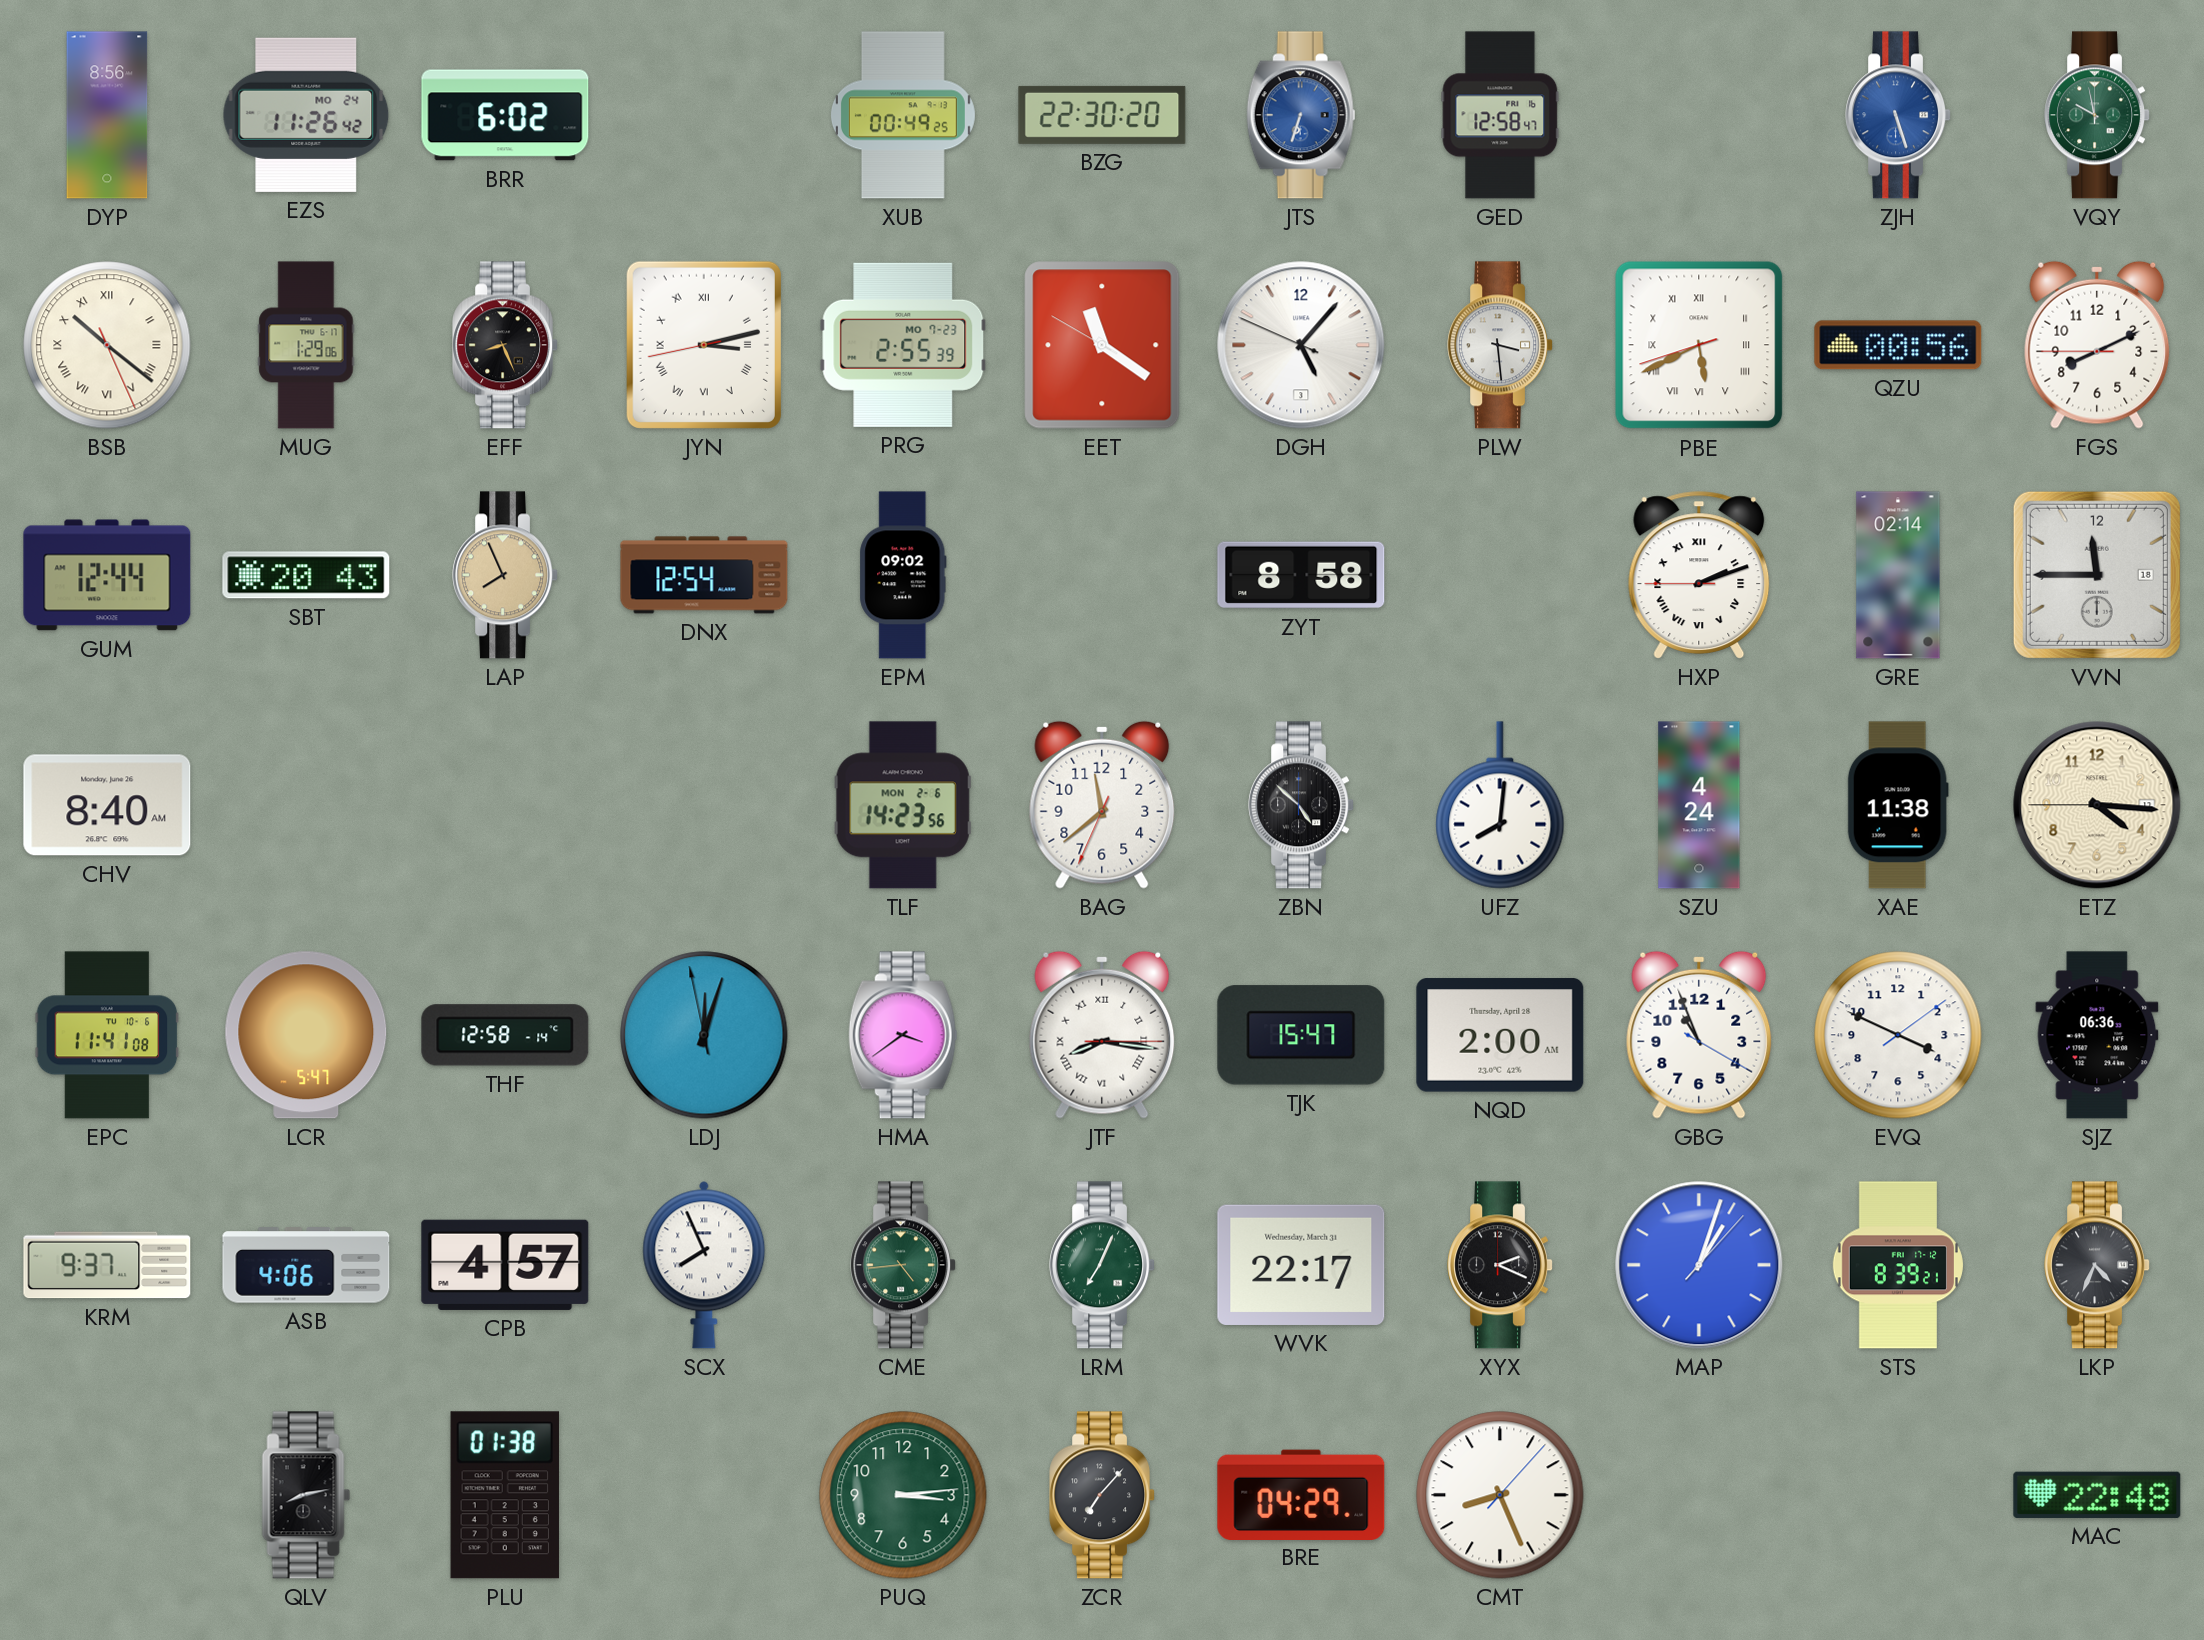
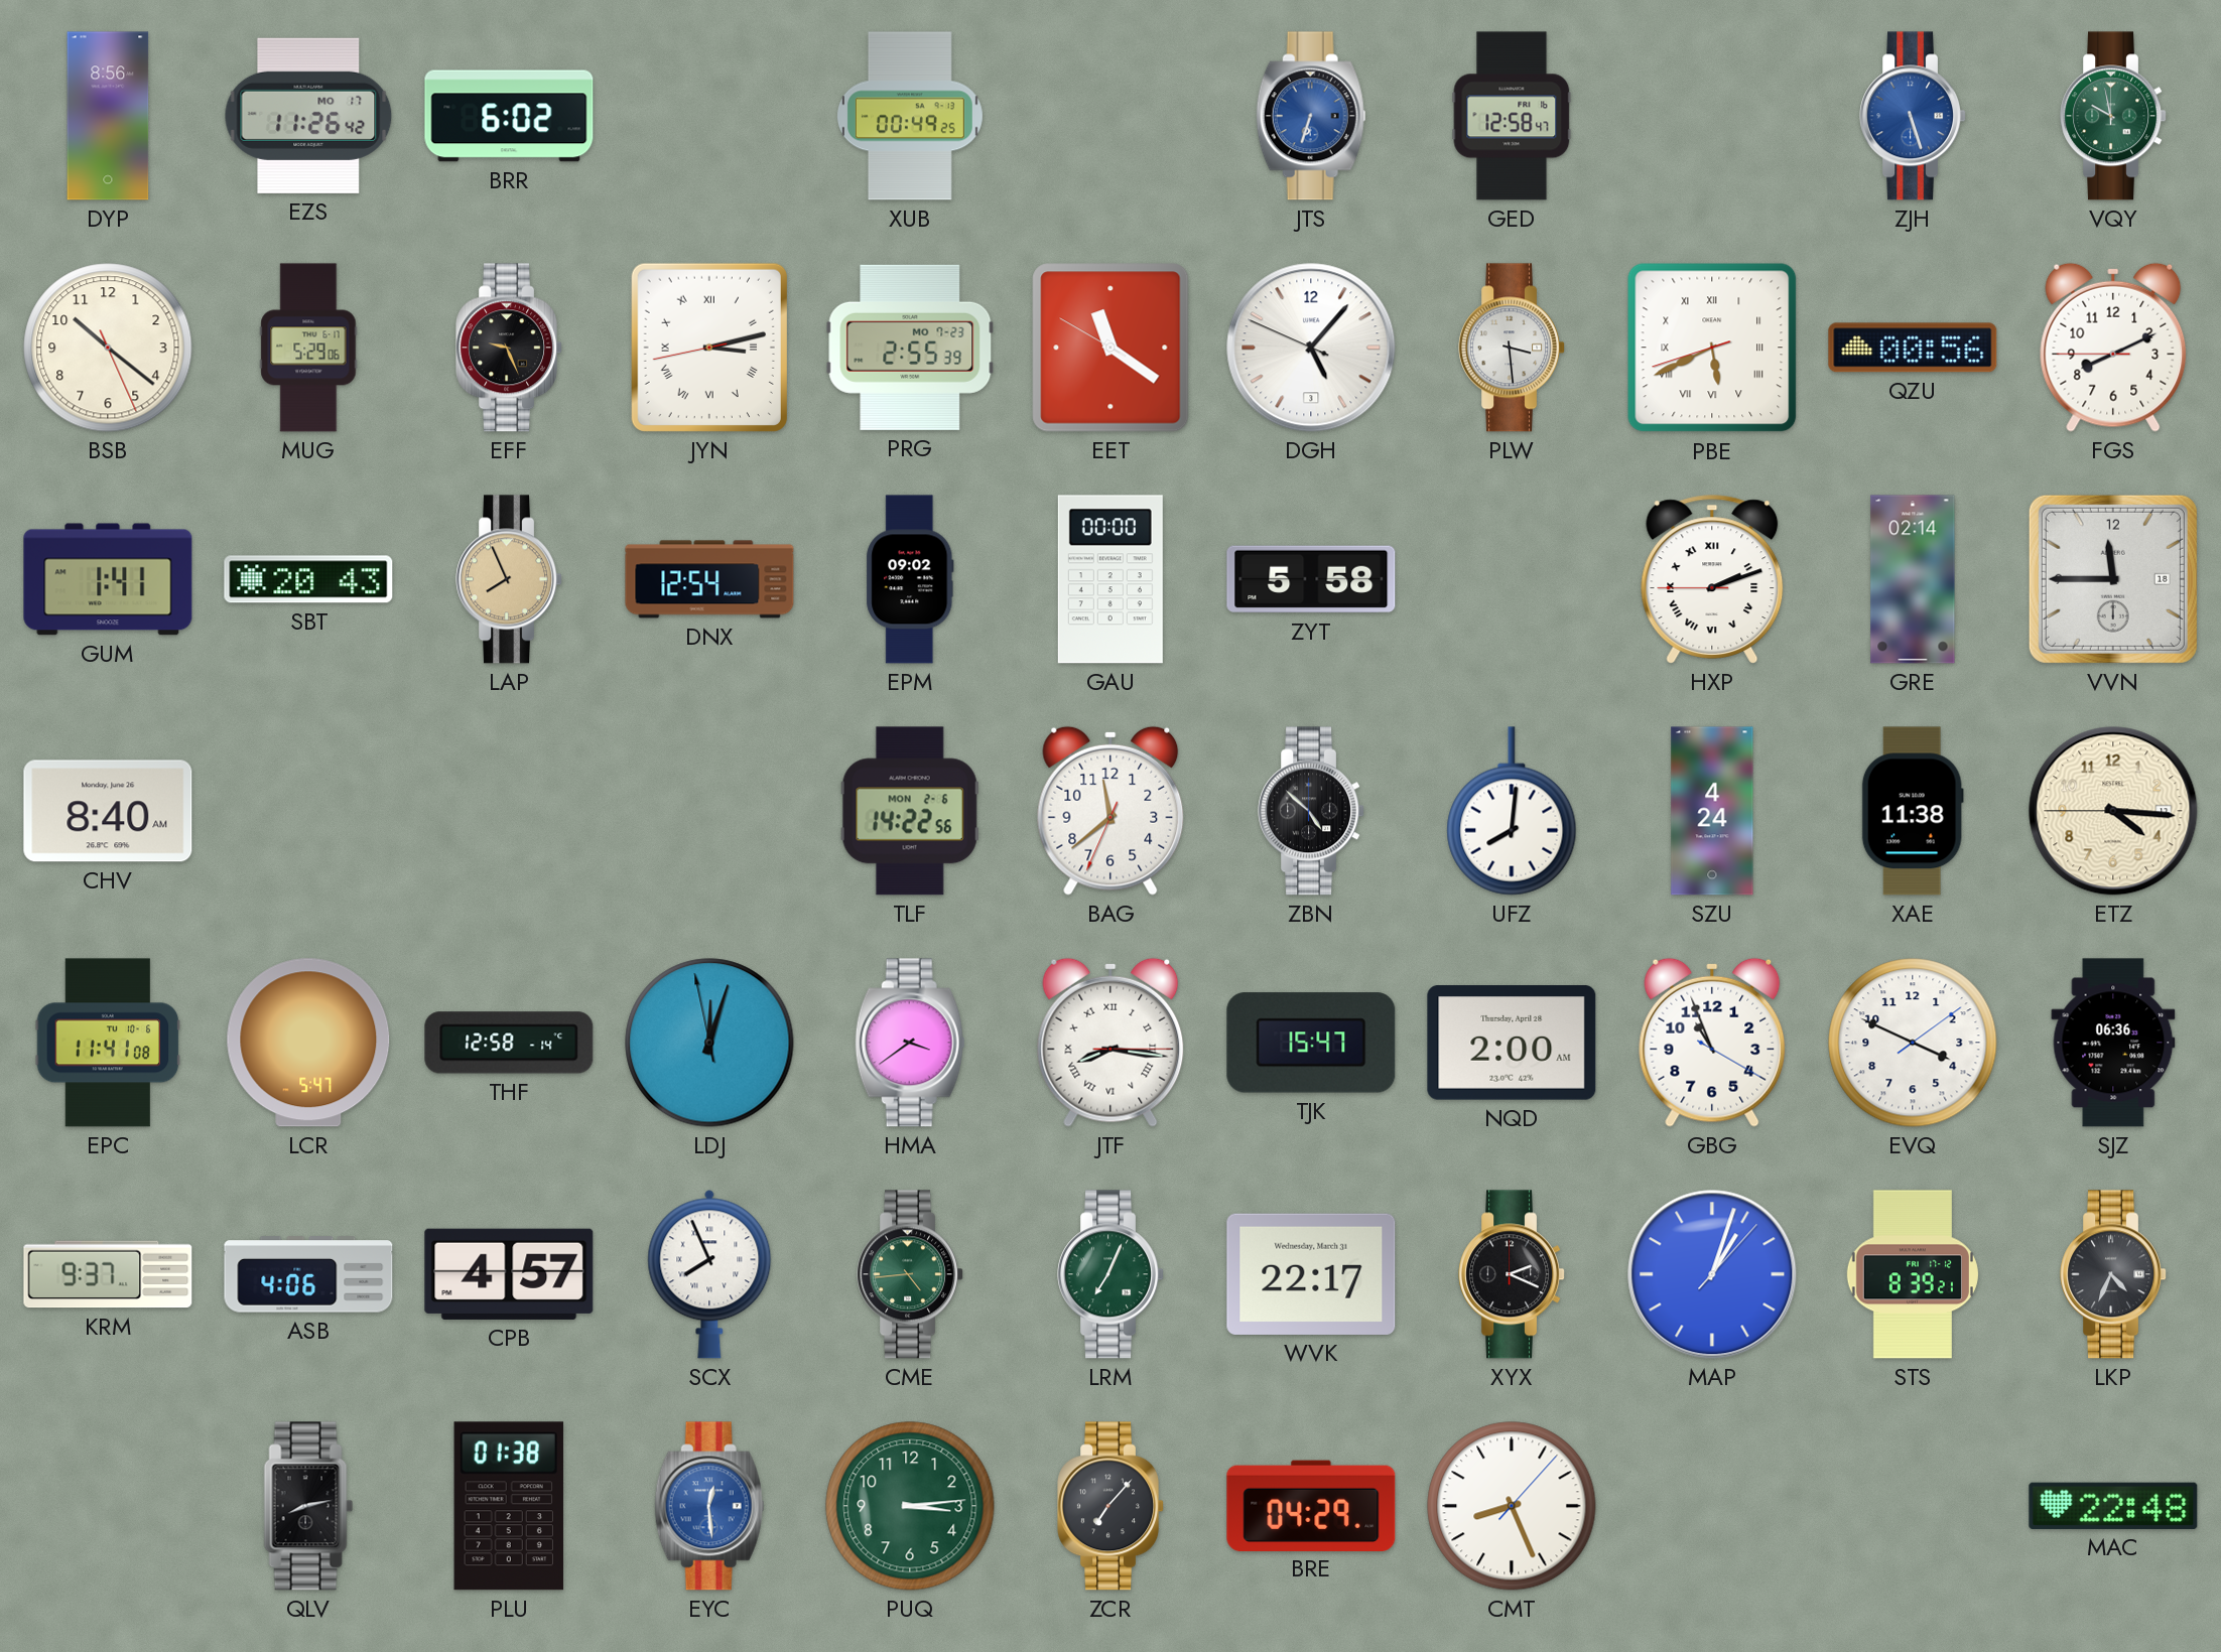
EZS date: MO 24 -> MO 17 (308, 116)
BZG: 22:30 -> none (1102, 115)
BSB numerals: Roman -> Arabic (108, 348)
MUG: 1:29 -> 5:29 (308, 348)
EFF: 8:26 -> 9:26 (510, 348)
GUM: 12:44 -> 1:41 (108, 579)
GAU: none -> 00:00 (1110, 579)
ZYT: 8:58 -> 5:58 (1311, 579)
TLF: 14:23 -> 14:22 (910, 811)
EYC: none -> 12:29 (709, 1506)
